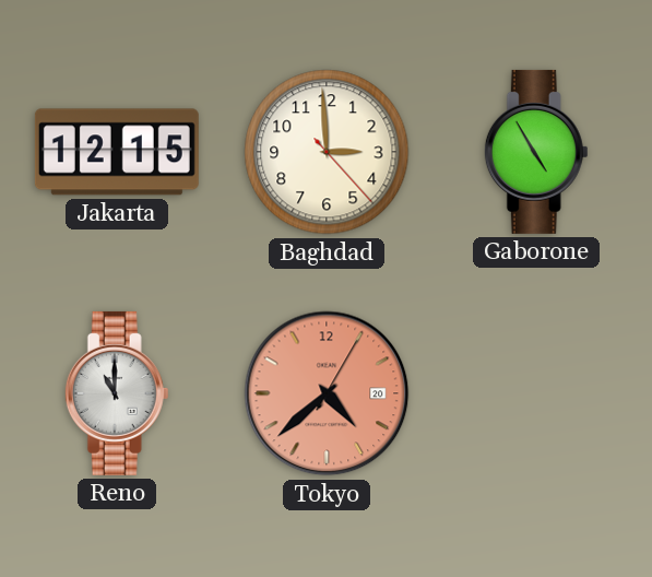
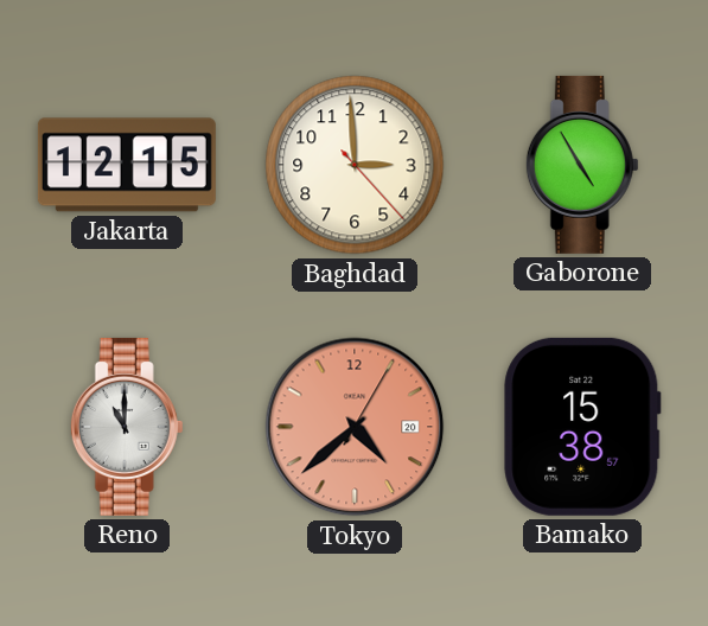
Bamako: none -> 15:38 (582, 427)
